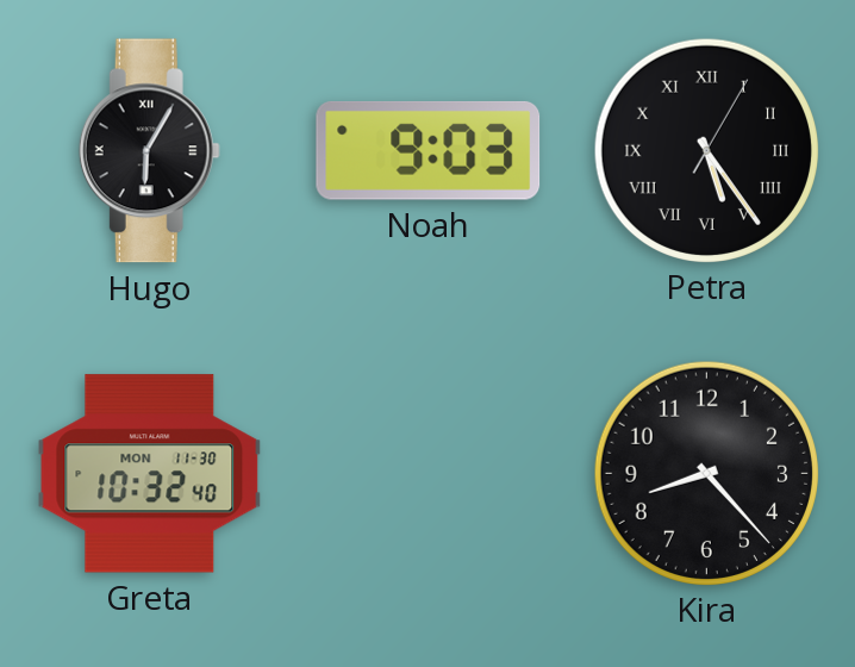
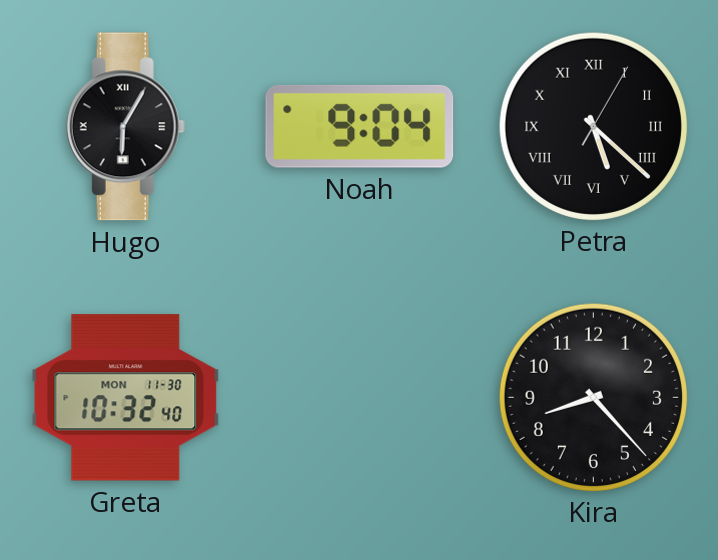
Noah: 9:03 -> 9:04 (360, 126)
Petra: 5:24 -> 5:22 (593, 126)
